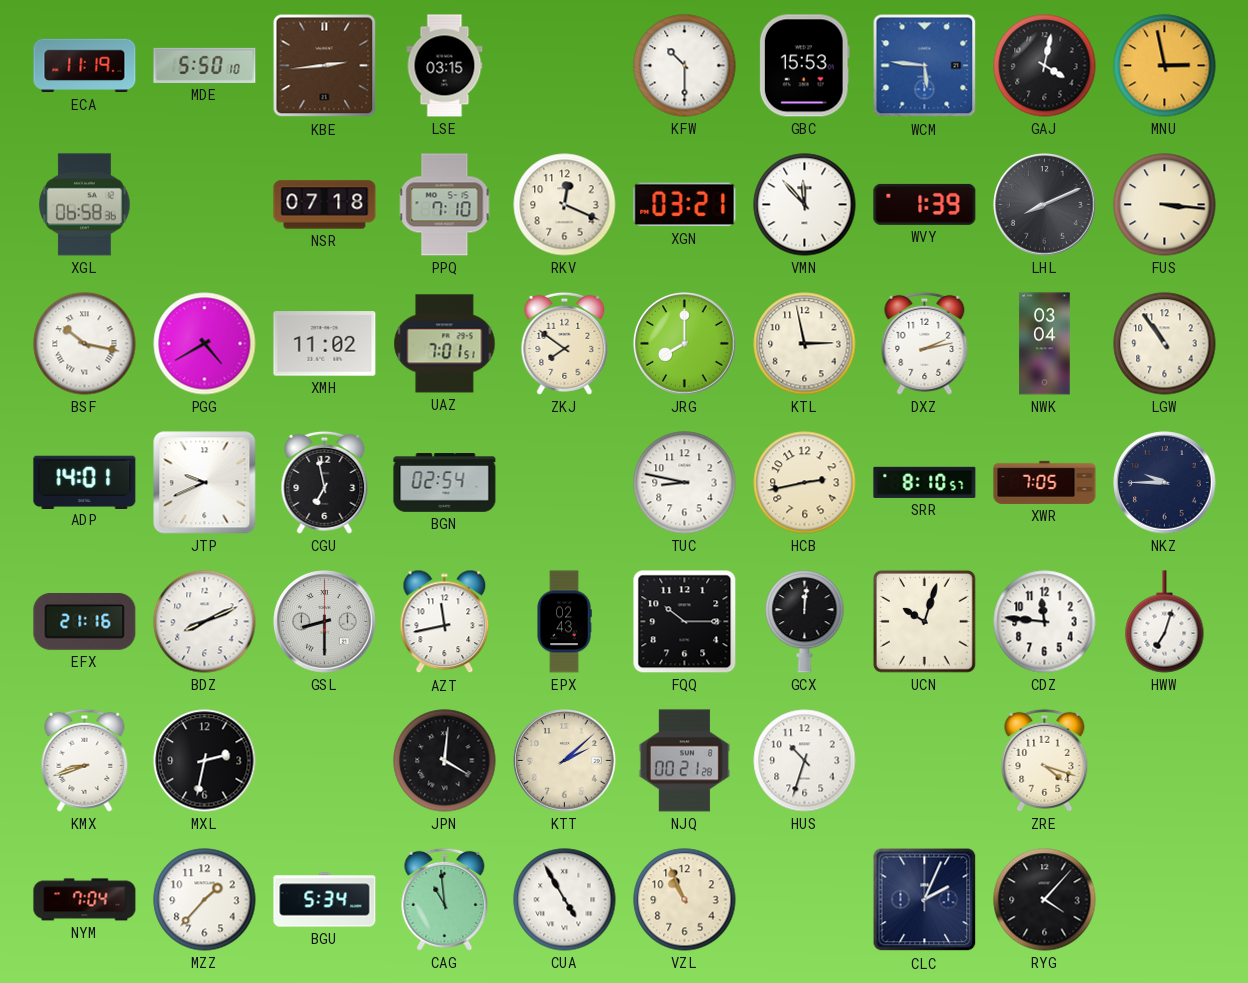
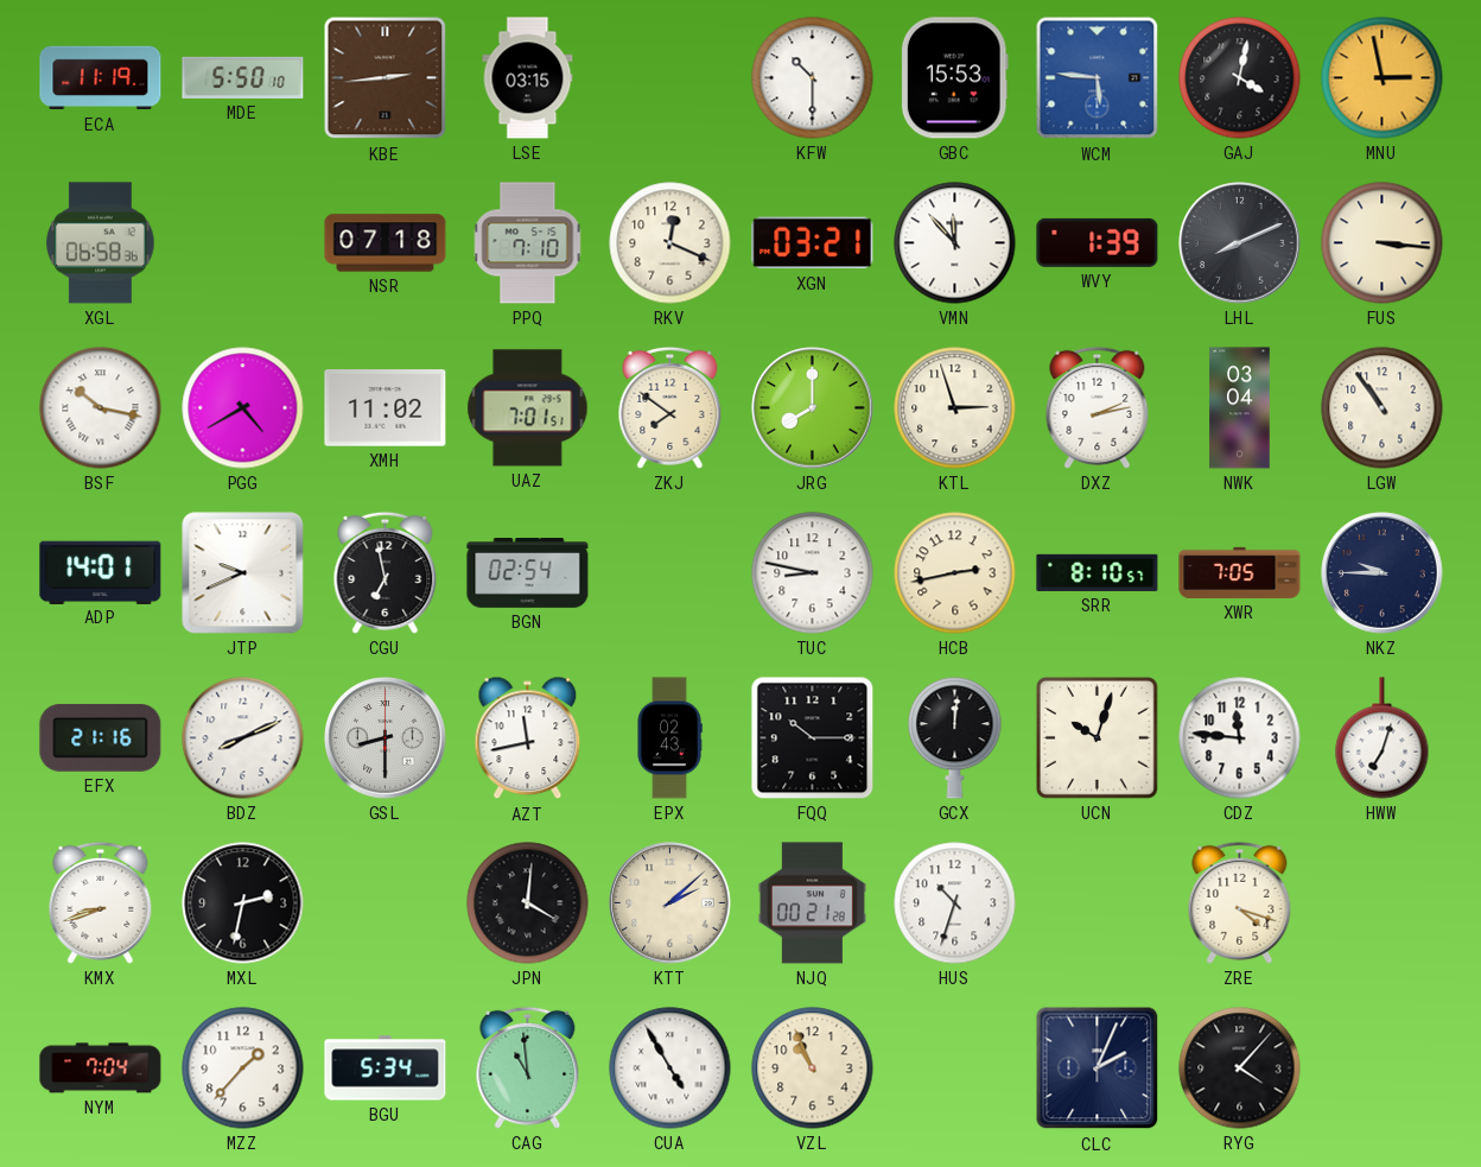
KTL: 2:58 -> 2:57 (955, 408)
